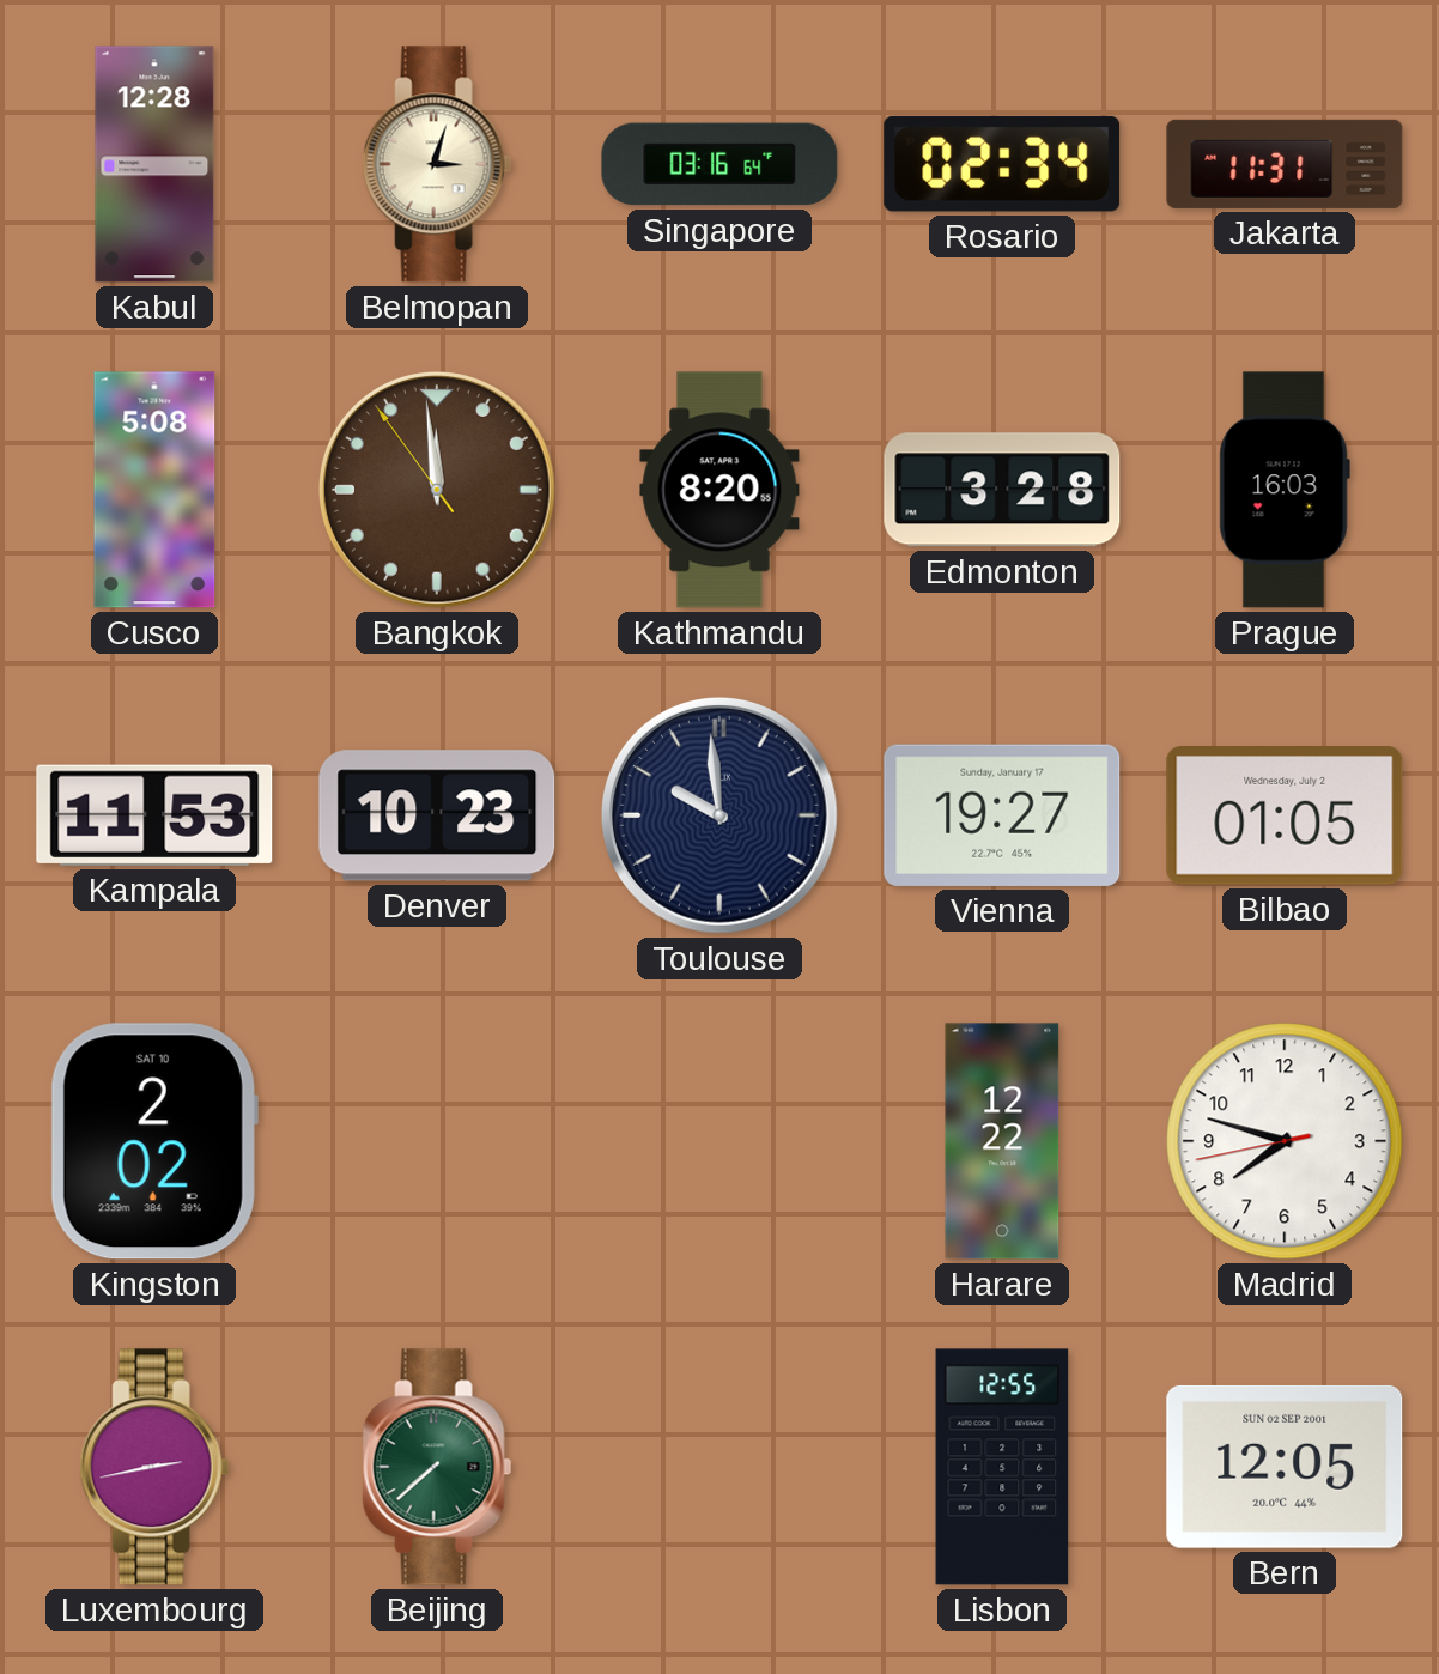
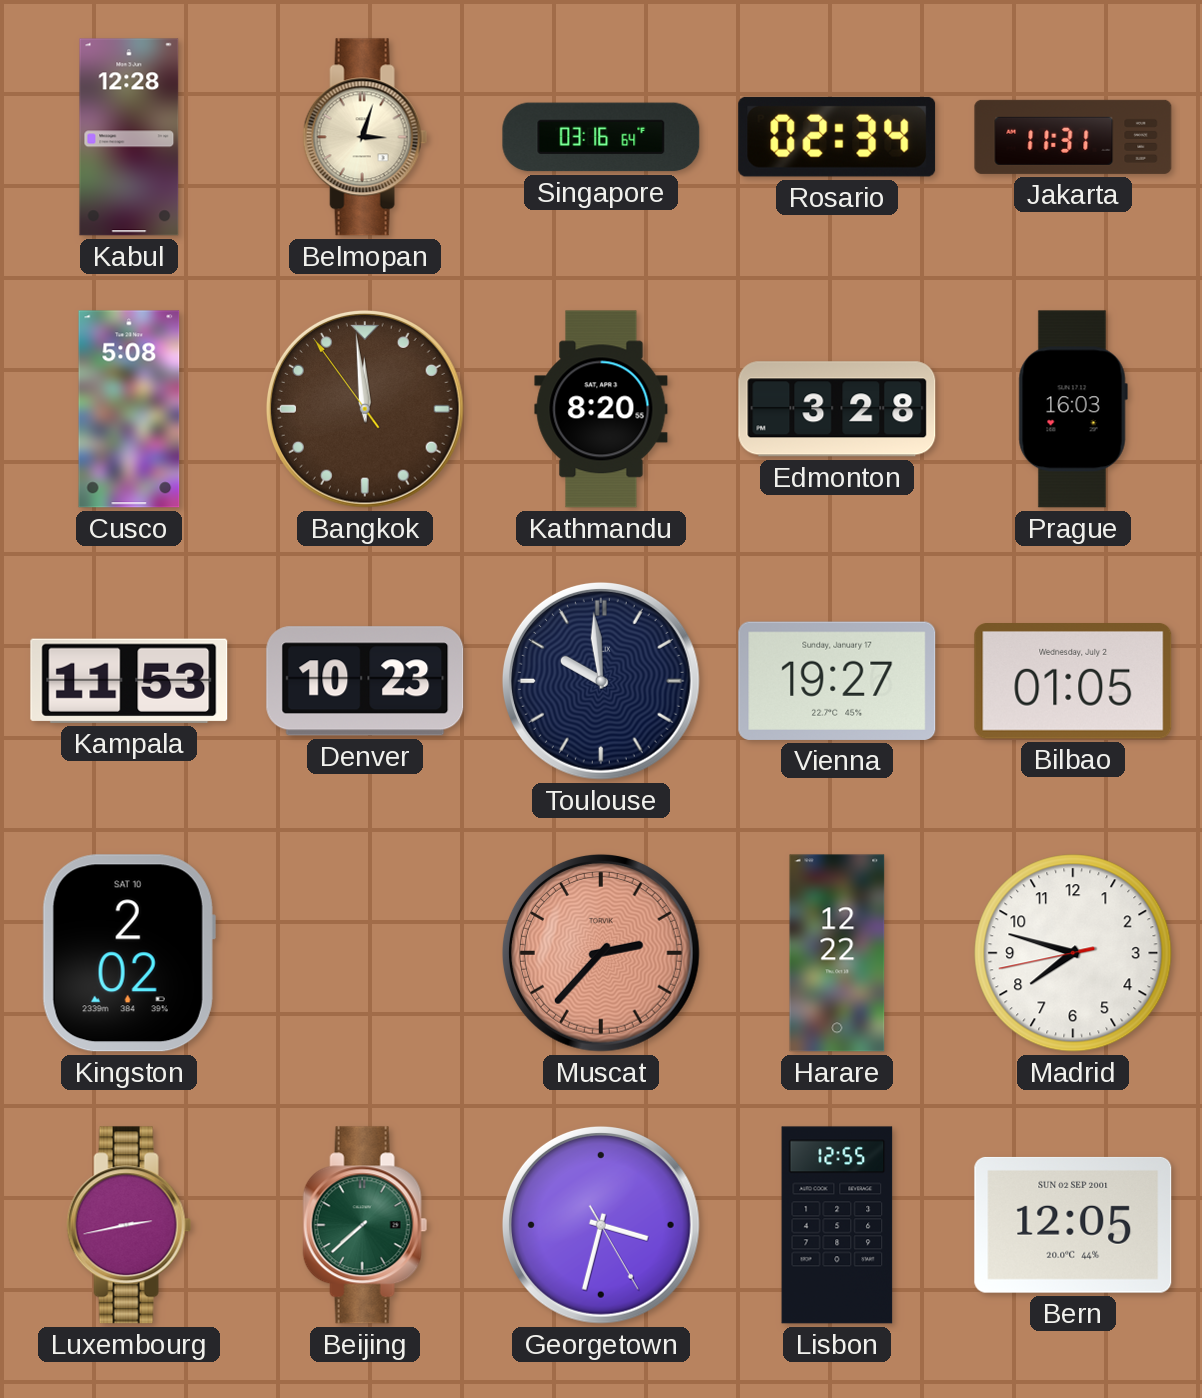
Muscat: none -> 2:37 (601, 953)
Georgetown: none -> 3:32 (601, 1225)
